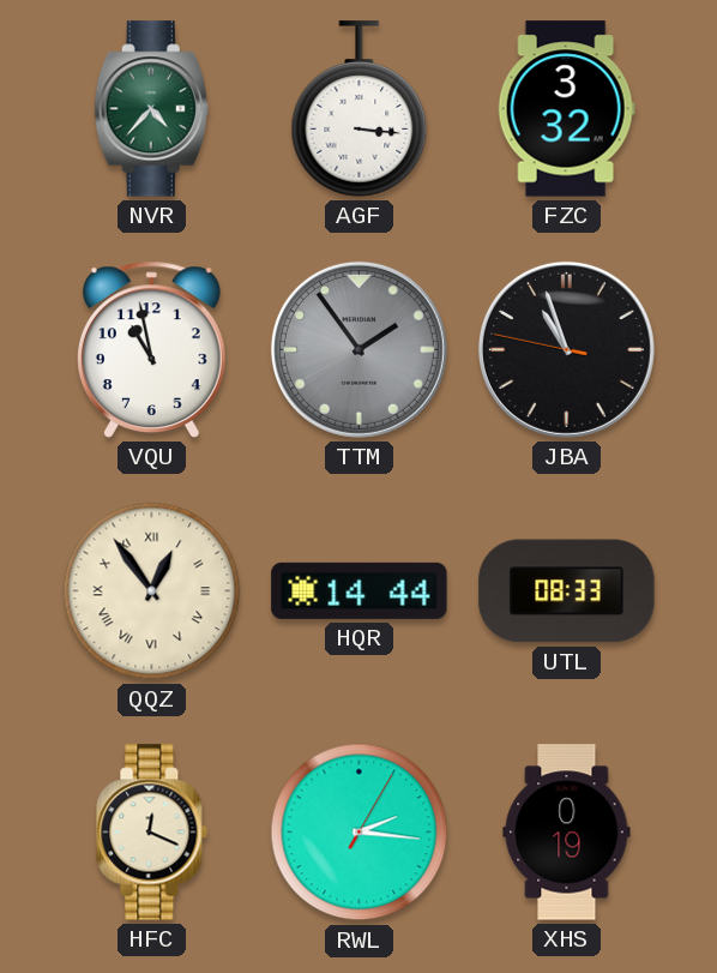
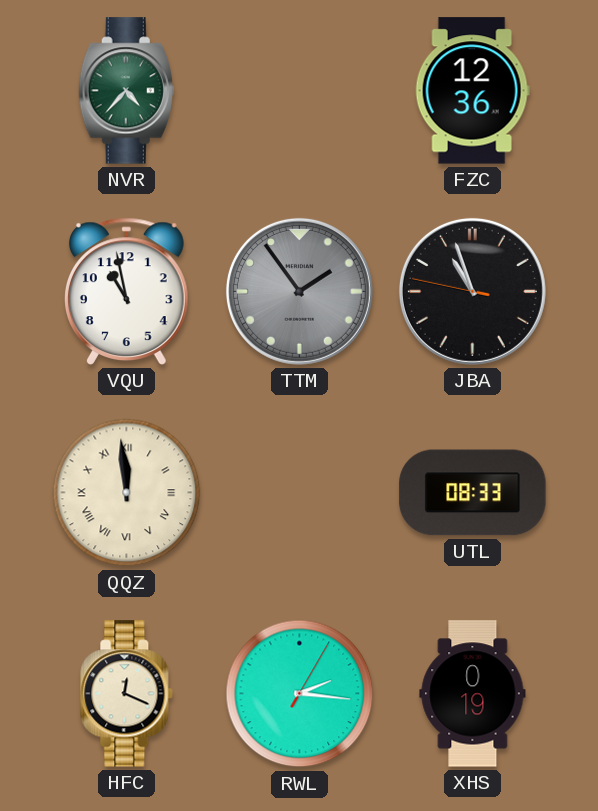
AGF: 3:16 -> none (360, 109)
FZC: 3:32 -> 12:36 (472, 91)
QQZ: 12:54 -> 11:59 (127, 493)
HQR: 14:44 -> none (360, 590)
